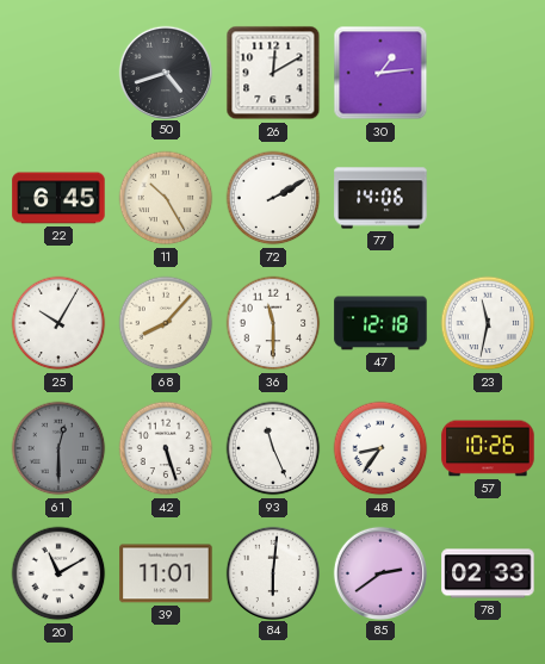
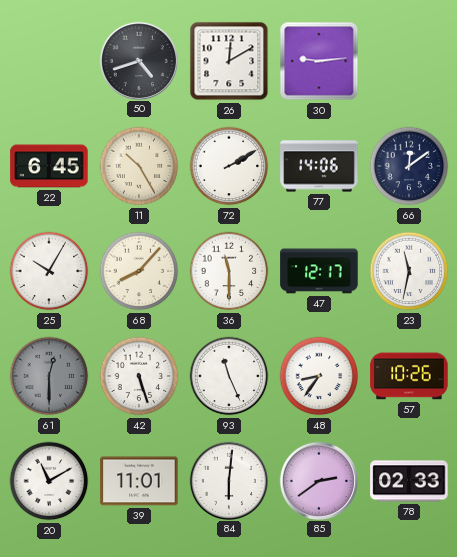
30: 1:14 -> 9:14 (319, 61)
66: none -> 12:09 (409, 166)
47: 12:18 -> 12:17 (319, 271)
